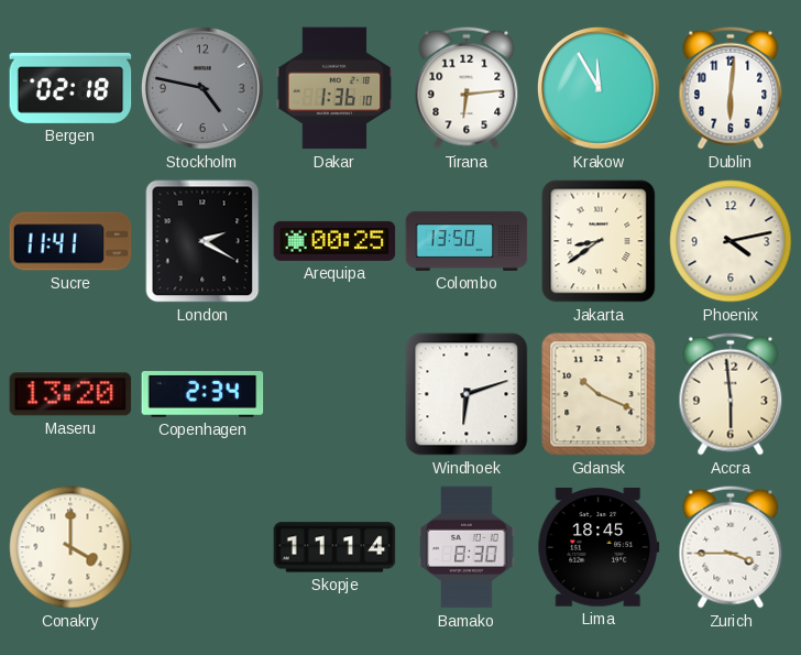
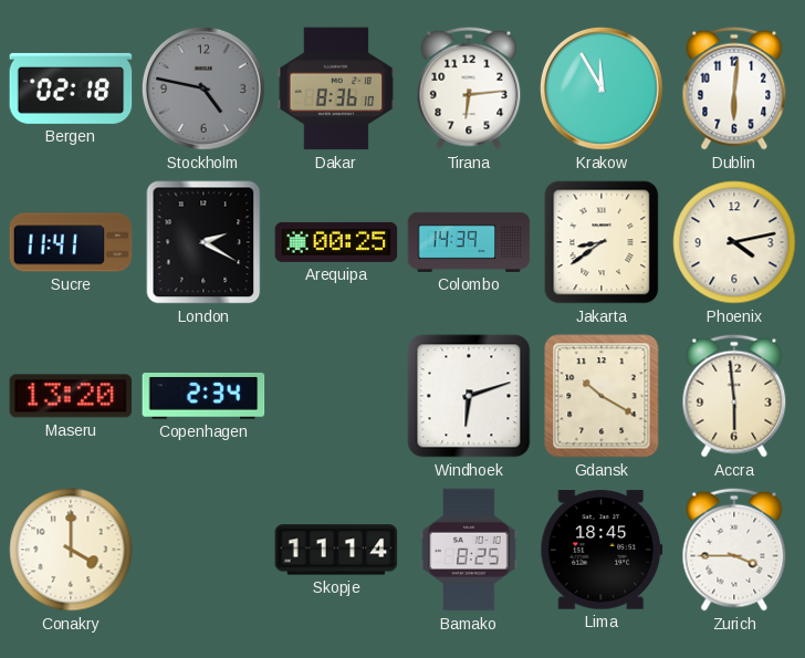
Dakar: 1:36 -> 8:36 (336, 88)
Colombo: 13:50 -> 14:39 (469, 242)
Gdansk: 10:19 -> 10:20 (602, 396)
Bamako: 8:30 -> 8:25 (469, 550)
